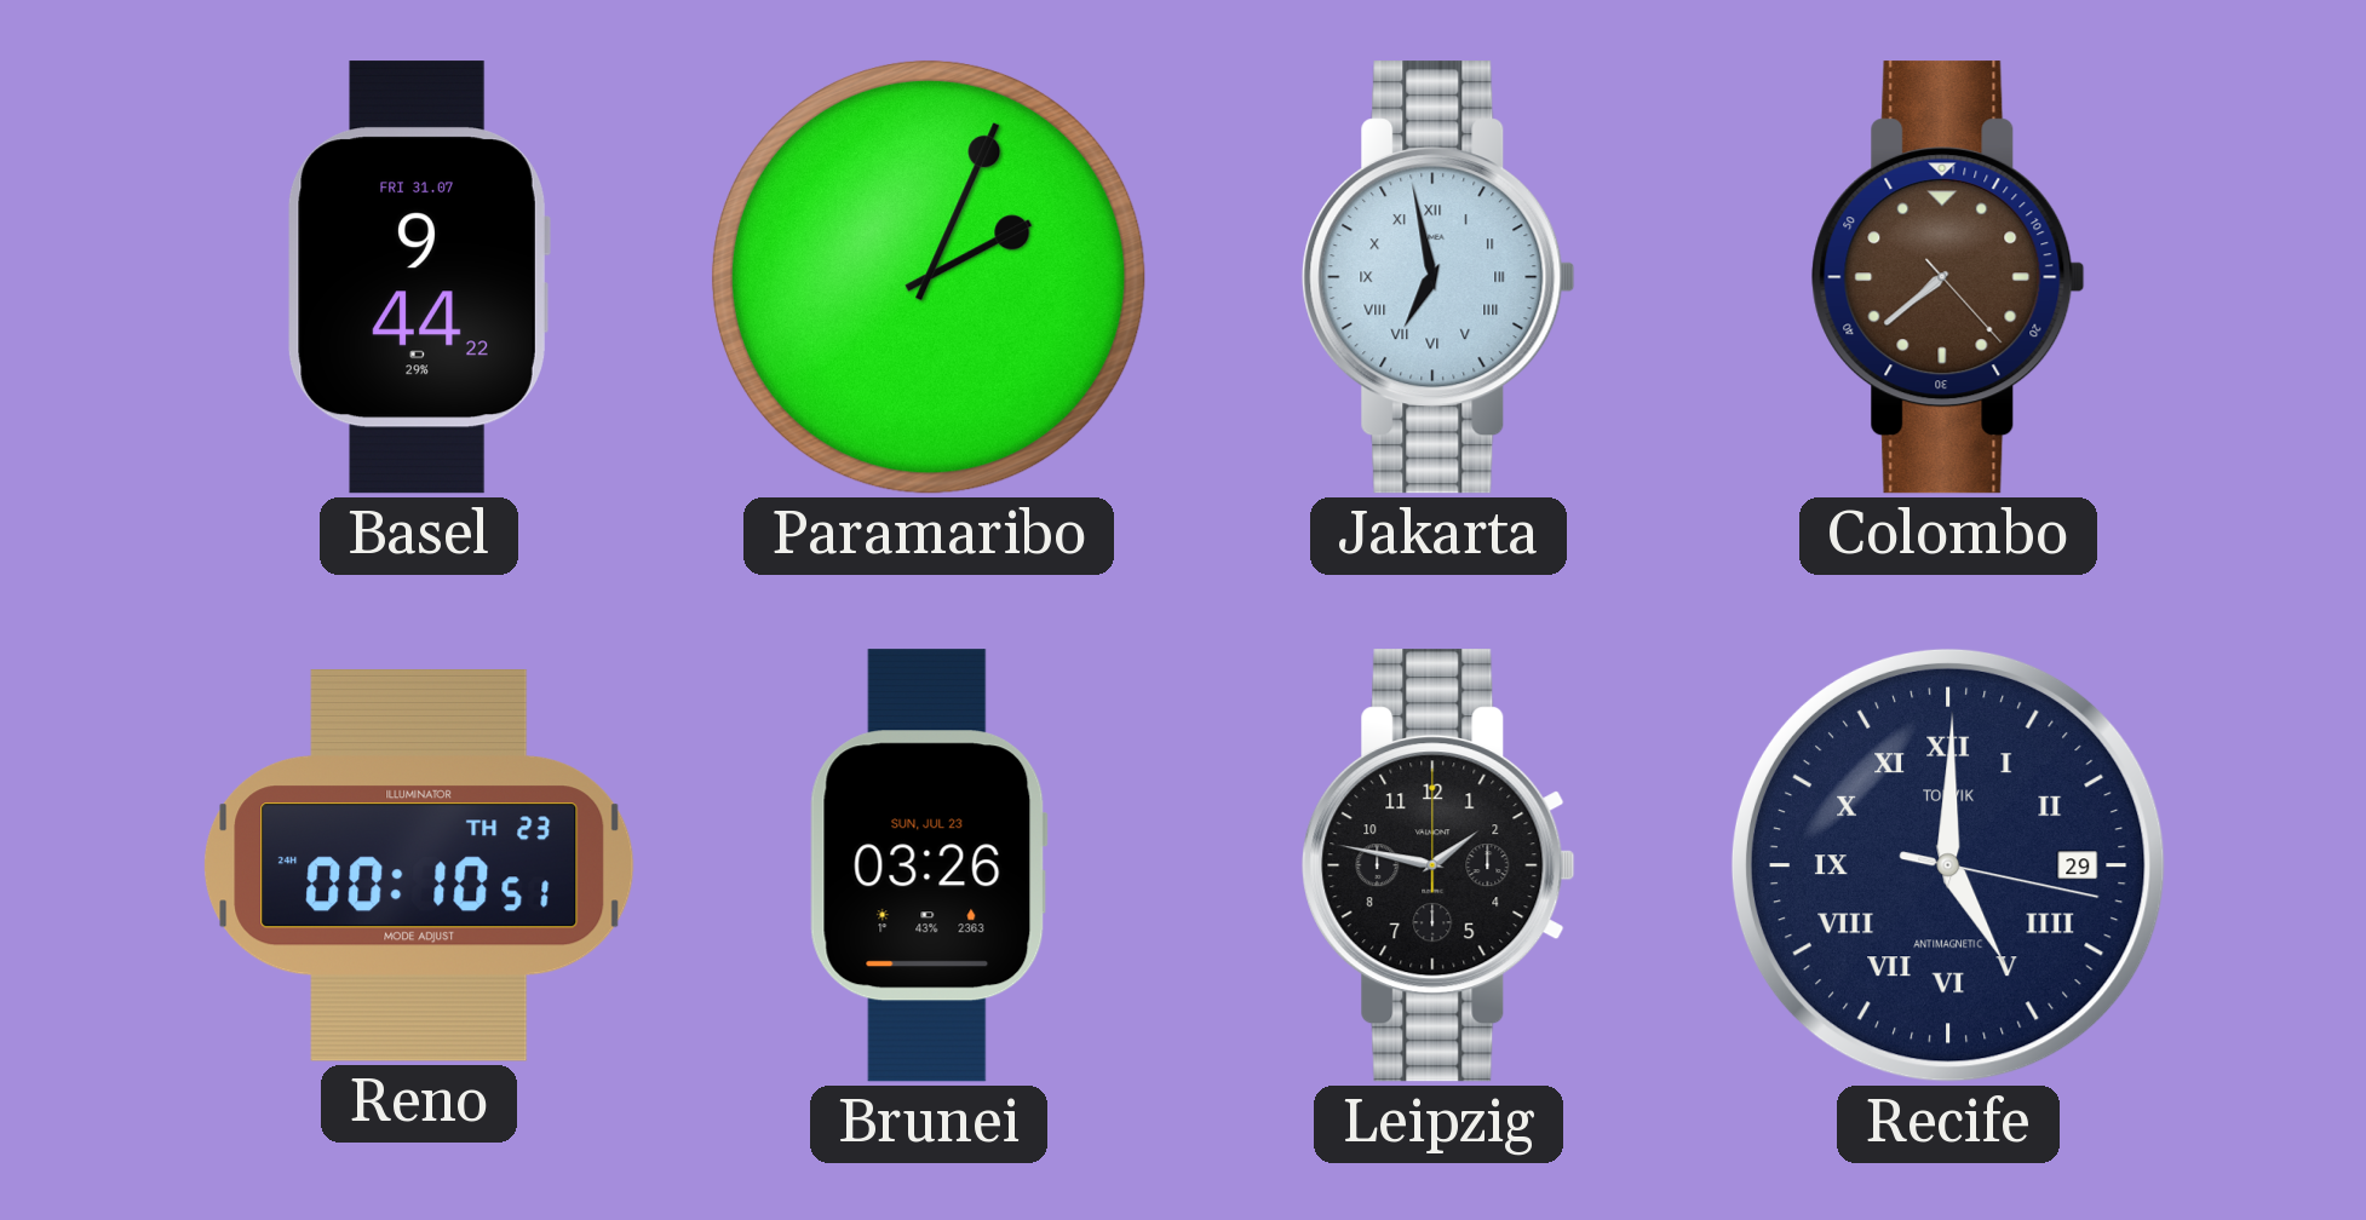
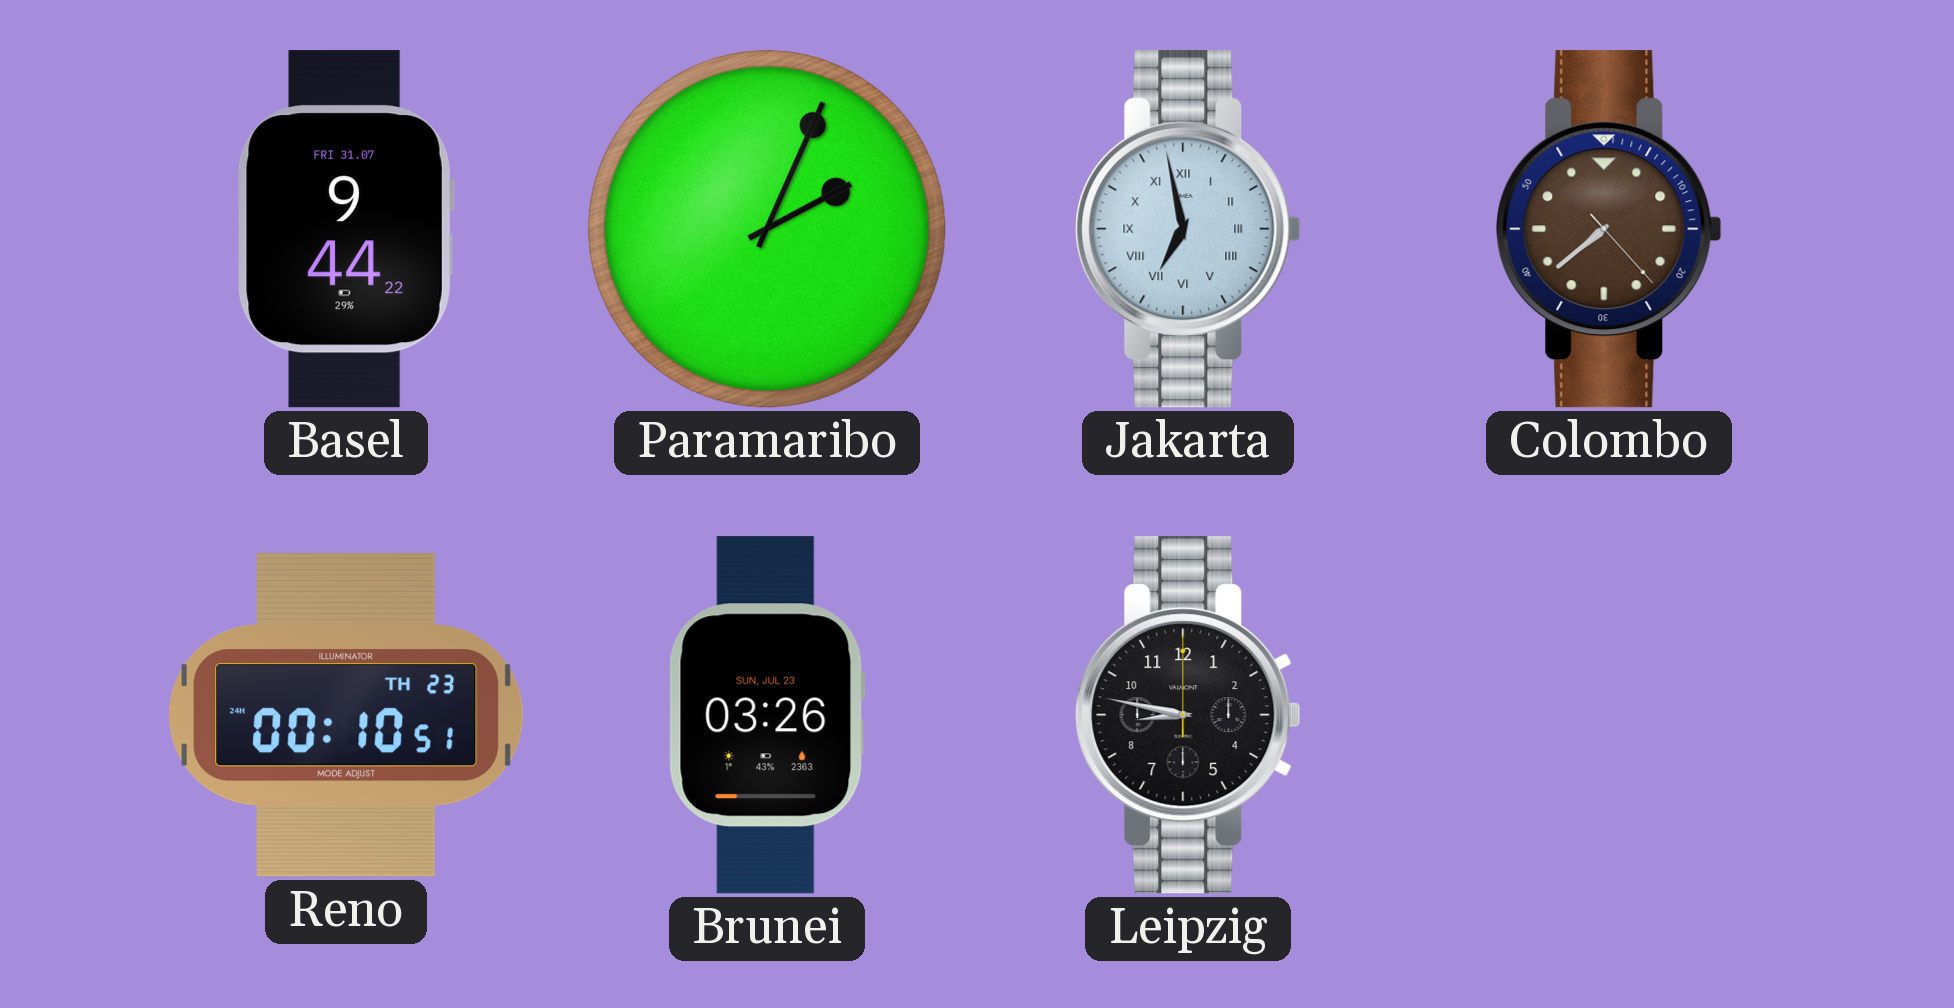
Leipzig: 1:47 -> 8:47 (1188, 715)
Recife: 5:00 -> none (1948, 865)
